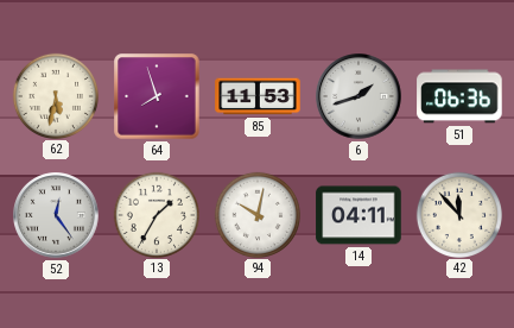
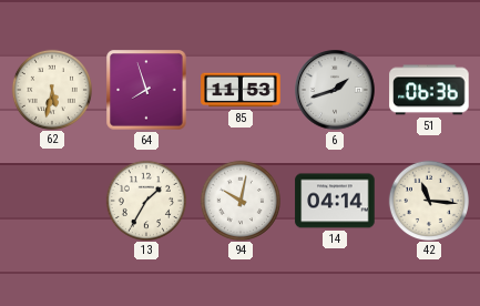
52: 12:24 -> none (56, 215)
14: 04:11 -> 04:14 (335, 201)
42: 11:53 -> 11:16 (428, 200)
